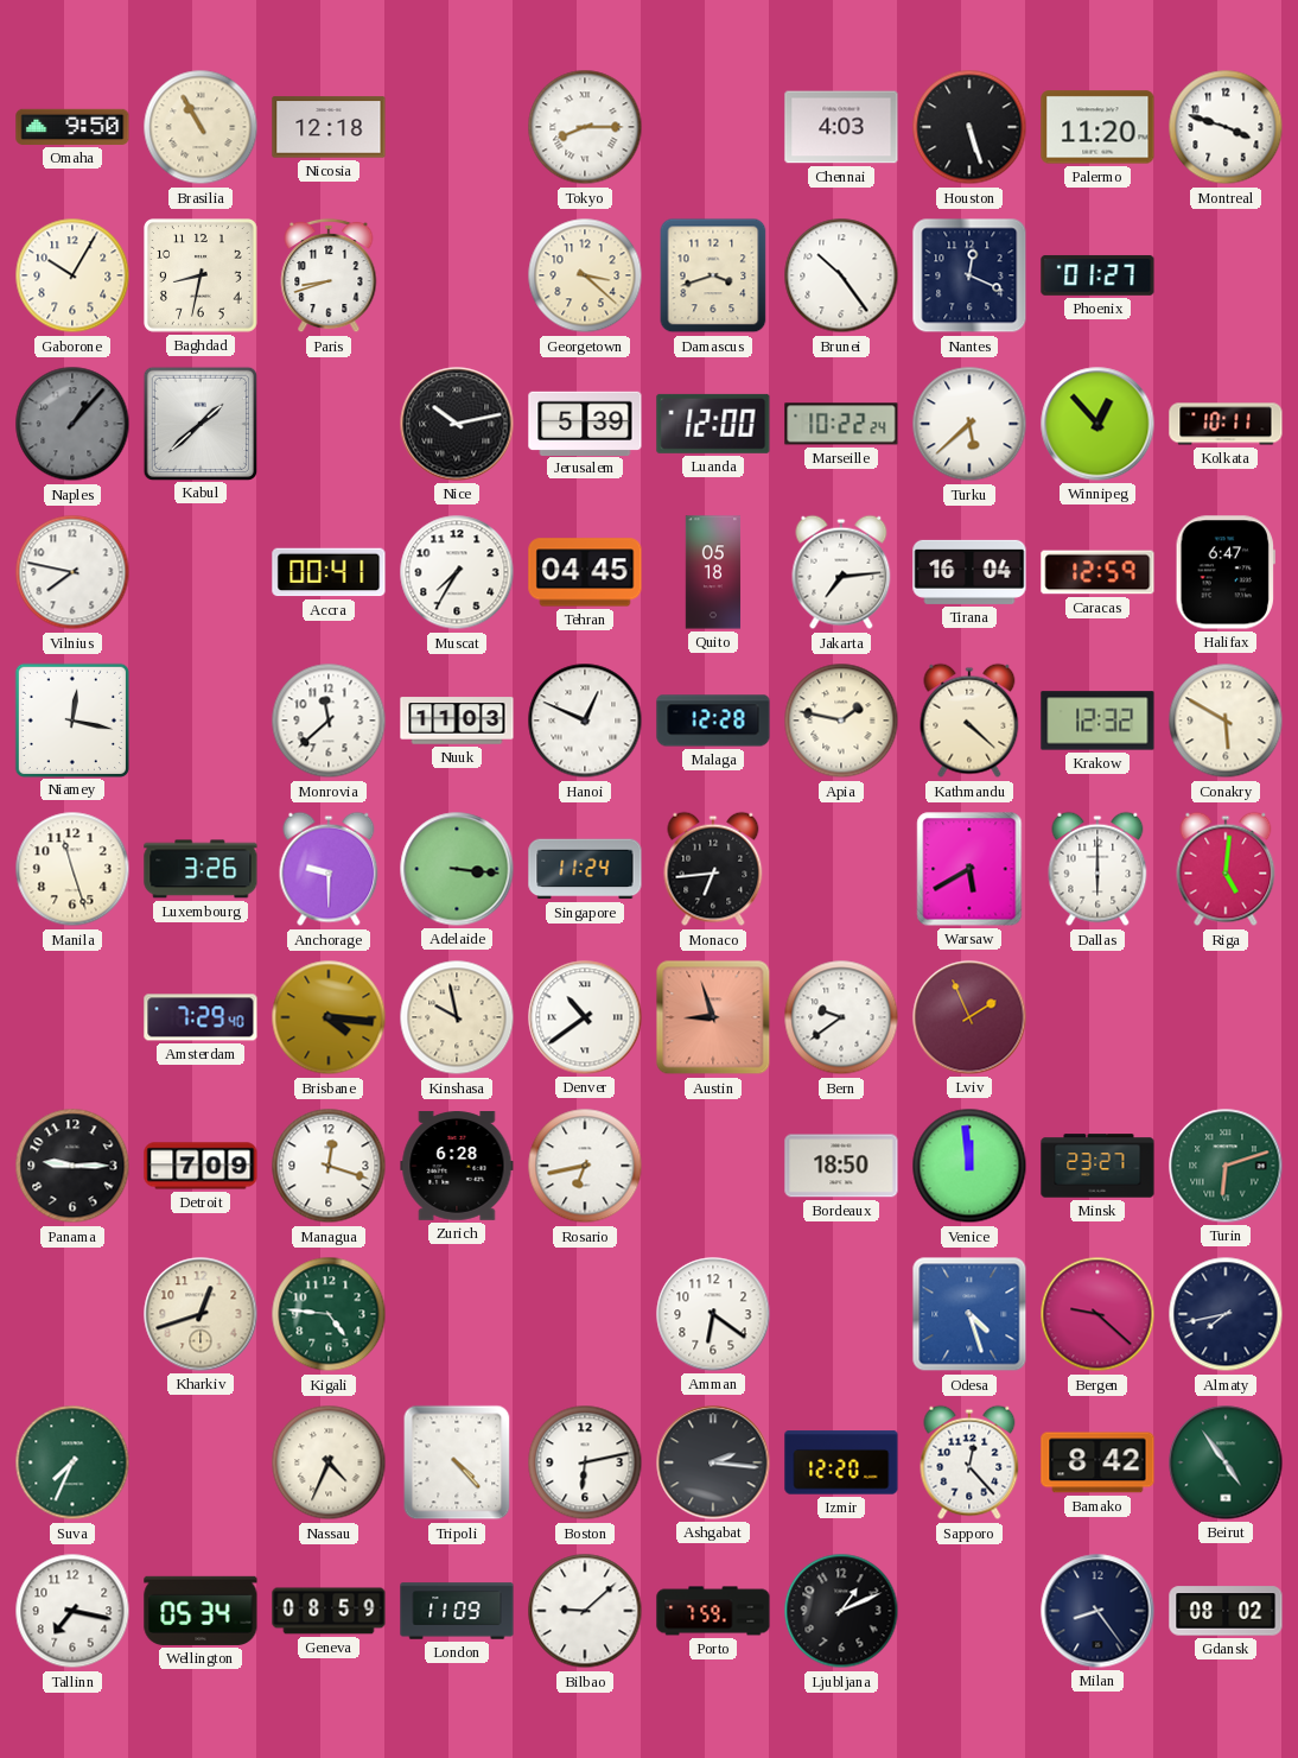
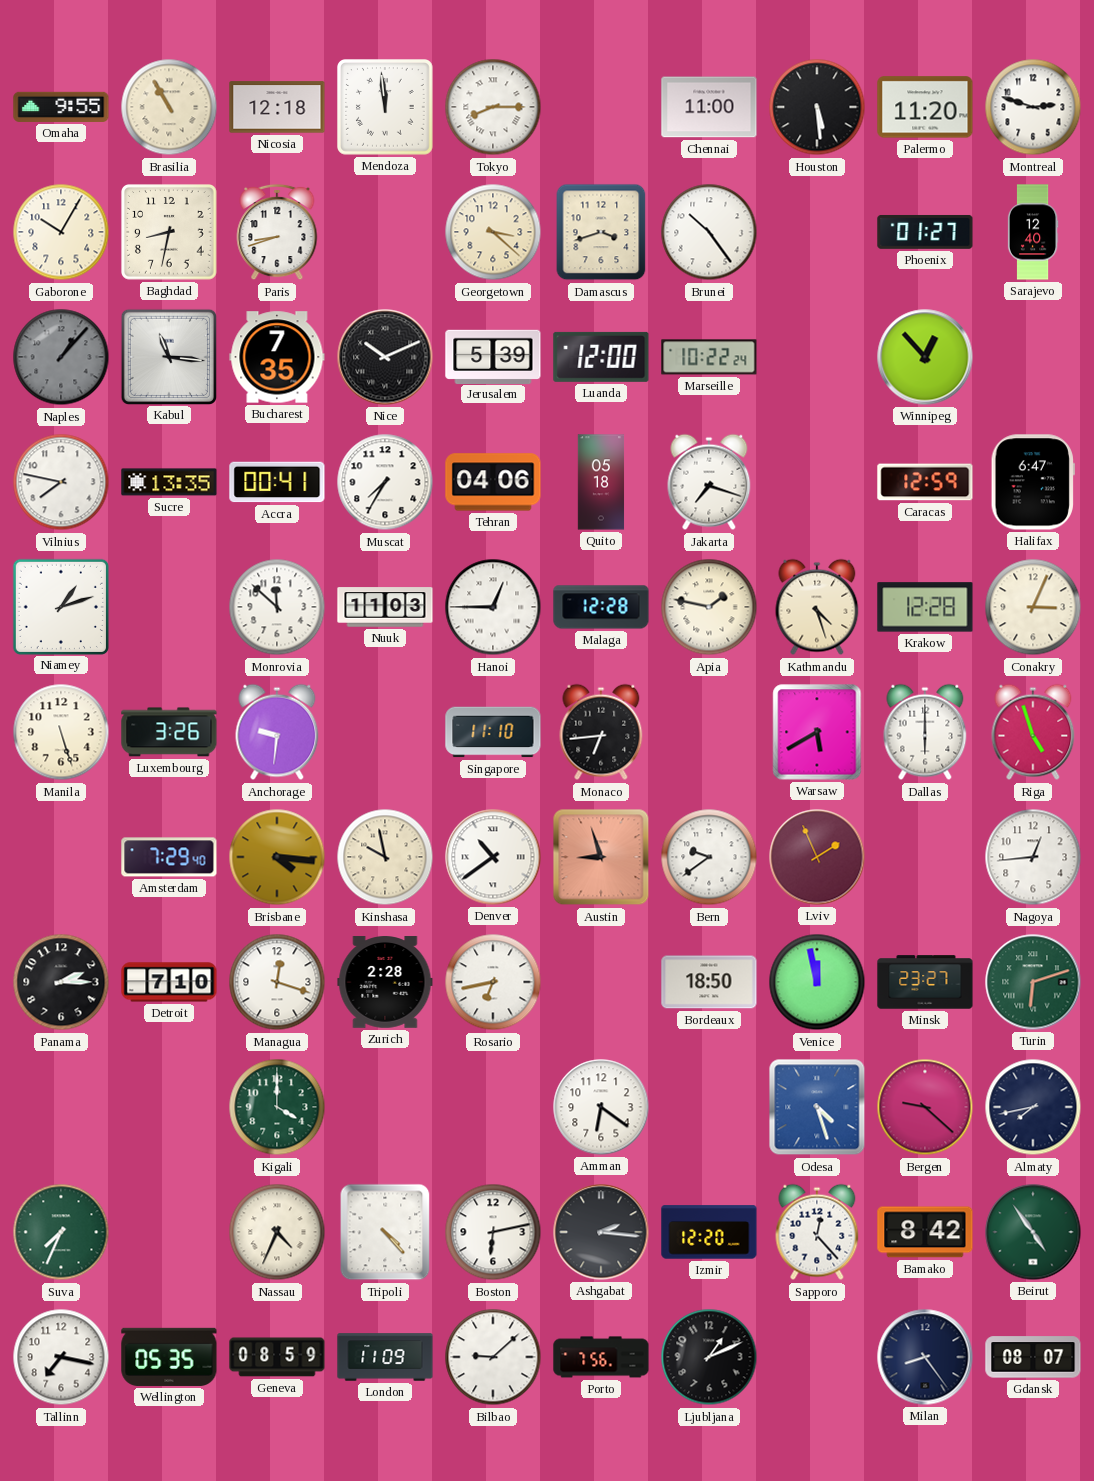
Omaha: 9:50 -> 9:55 (61, 107)
Mendoza: none -> 11:59 (385, 107)
Chennai: 4:03 -> 11:00 (709, 107)
Houston: 5:27 -> 5:29 (817, 107)
Montreal: 3:48 -> 2:48 (1033, 107)
Nantes: 12:19 -> none (969, 275)
Sarajevo: none -> 12:40 (1033, 232)
Kabul: 1:38 -> 11:16 (168, 356)
Bucharest: none -> 7:35 (277, 357)
Nice: 10:13 -> 10:11 (385, 357)
Turku: 5:38 -> none (969, 424)
Kolkata: 10:11 -> none (1226, 424)
Sucre: none -> 13:35 (169, 482)
Tehran: 04:45 -> 04:06 (493, 482)
Jakarta: 7:14 -> 7:18 (709, 482)
Tirana: 16:04 -> none (969, 572)
Niamey: 12:17 -> 1:12 (60, 606)
Monrovia: 11:38 -> 11:52 (277, 607)
Hanoi: 12:49 -> 12:45 (493, 607)
Kathmandu: 4:22 -> 4:27 (817, 607)
Krakow: 12:32 -> 12:28 (925, 607)
Conakry: 5:50 -> 3:04 (1033, 607)
Manila: 11:27 -> 5:27 (61, 732)
Anchorage: 9:30 -> 9:31 (277, 732)
Adelaide: 3:16 -> none (457, 869)
Singapore: 11:24 -> 11:10 (493, 732)
Riga: 5:01 -> 4:57 (1033, 732)
Nagoya: none -> 12:44 (1033, 857)
Panama: 9:15 -> 2:15 (61, 982)
Detroit: 7:09 -> 7:10 (169, 982)
Zurich: 6:28 -> 2:28 (385, 982)
Venice: 11:59 -> 11:58 (817, 982)
Kharkiv: 12:42 -> none (201, 1314)
Kigali: 4:46 -> 4:00 (277, 1107)
Wellington: 05:34 -> 05:35 (169, 1357)
Porto: 7:59 -> 7:56 (601, 1357)
Gdansk: 08:02 -> 08:07 (1033, 1357)
